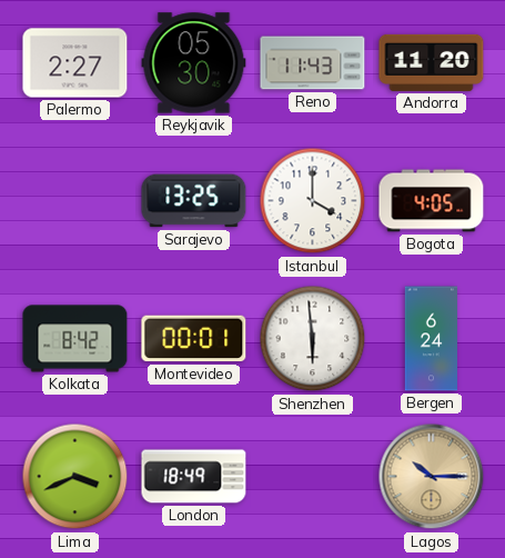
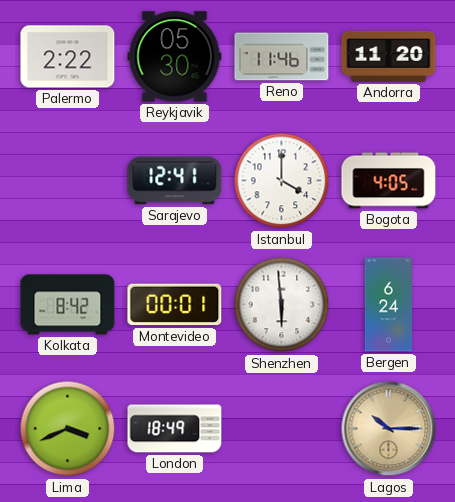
Palermo: 2:27 -> 2:22 (68, 57)
Reno: 11:43 -> 11:46 (282, 57)
Sarajevo: 13:25 -> 12:41 (175, 181)
